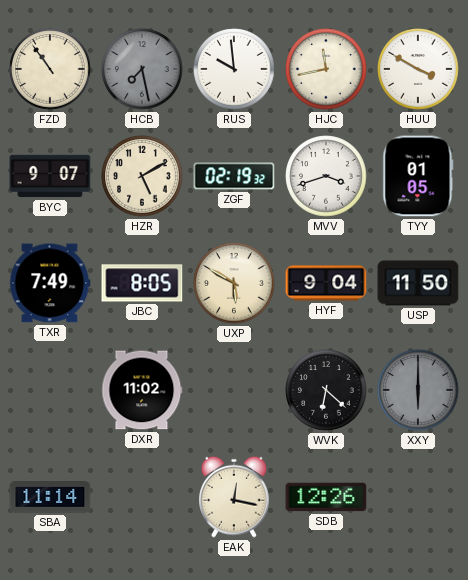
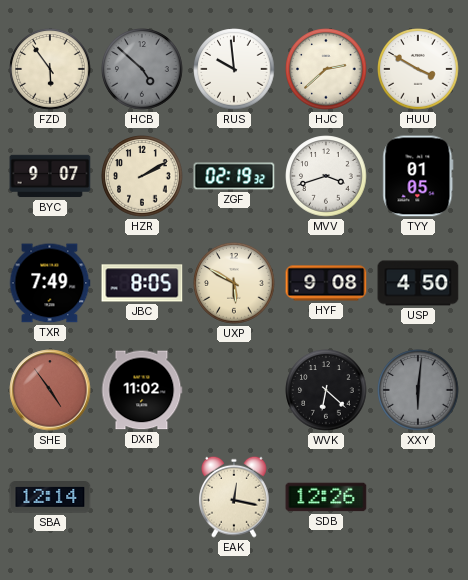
FZD: 10:54 -> 5:54 (50, 69)
HCB: 7:28 -> 4:52 (142, 69)
HJC: 11:43 -> 2:38 (326, 69)
HZR: 5:10 -> 2:10 (142, 176)
HYF: 9:04 -> 9:08 (326, 283)
USP: 11:50 -> 4:50 (418, 283)
SHE: none -> 4:54 (50, 390)
XXY: 6:00 -> 6:01 (418, 390)
SBA: 11:14 -> 12:14 (50, 498)
